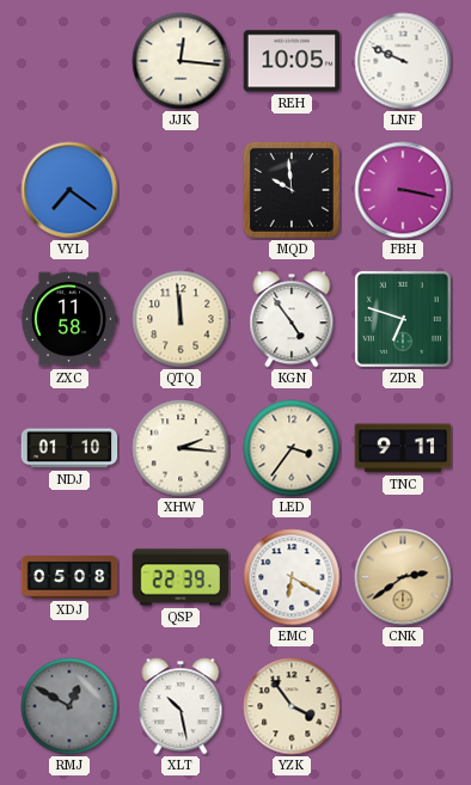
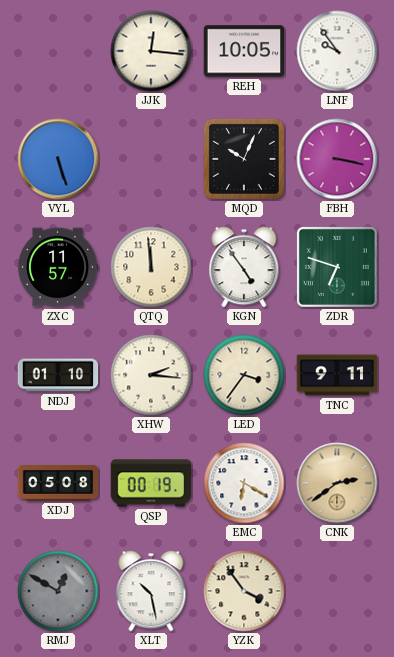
LNF: 9:49 -> 9:54 (337, 51)
VYL: 7:21 -> 5:27 (58, 159)
MQD: 9:59 -> 10:04 (244, 159)
ZXC: 11:58 -> 11:57 (58, 267)
QSP: 22:39 -> 00:19 (151, 483)
